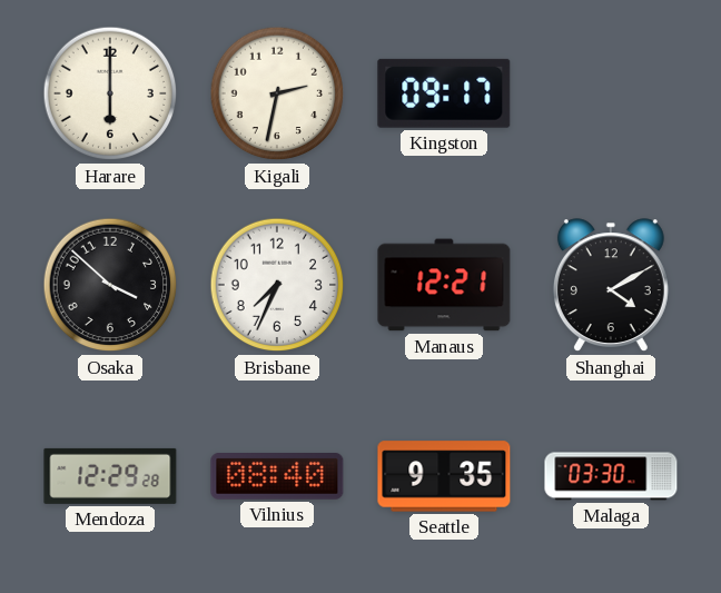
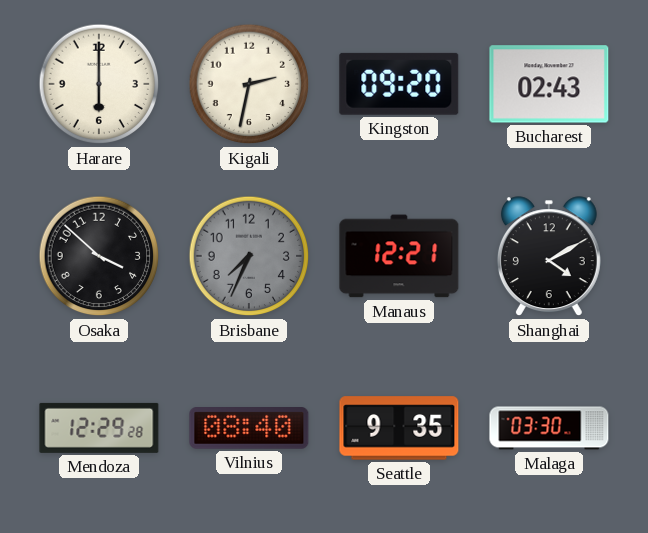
Kingston: 09:17 -> 09:20 (399, 84)
Bucharest: none -> 02:43 (549, 84)
Brisbane dial: white -> grey (249, 256)
